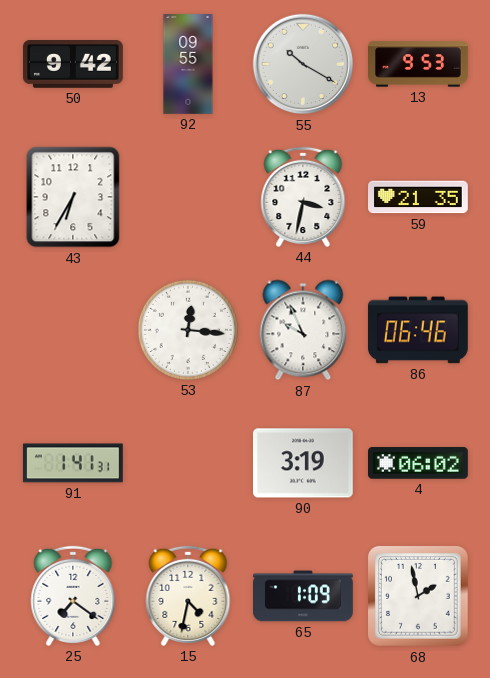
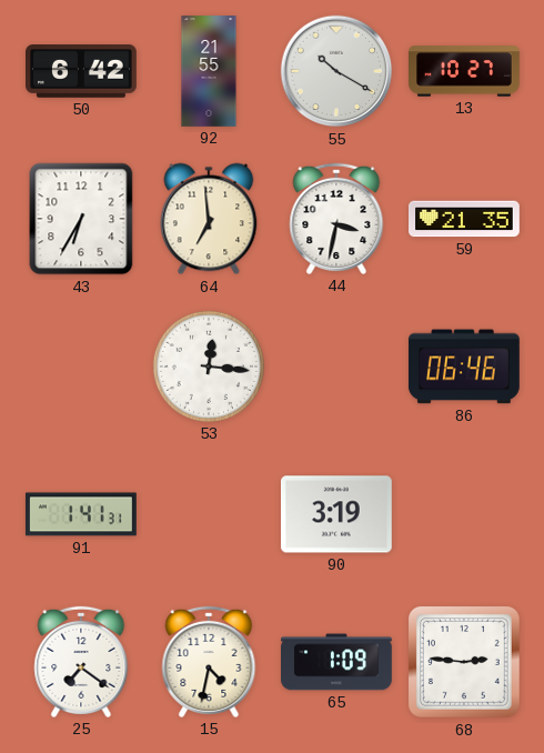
50: 9:42 -> 6:42 (82, 72)
92: 09:55 -> 21:55 (209, 72)
13: 9:53 -> 10:27 (465, 71)
64: none -> 6:59 (209, 219)
87: 9:56 -> none (303, 330)
4: 06:02 -> none (419, 463)
68: 1:58 -> 2:46 (464, 662)
